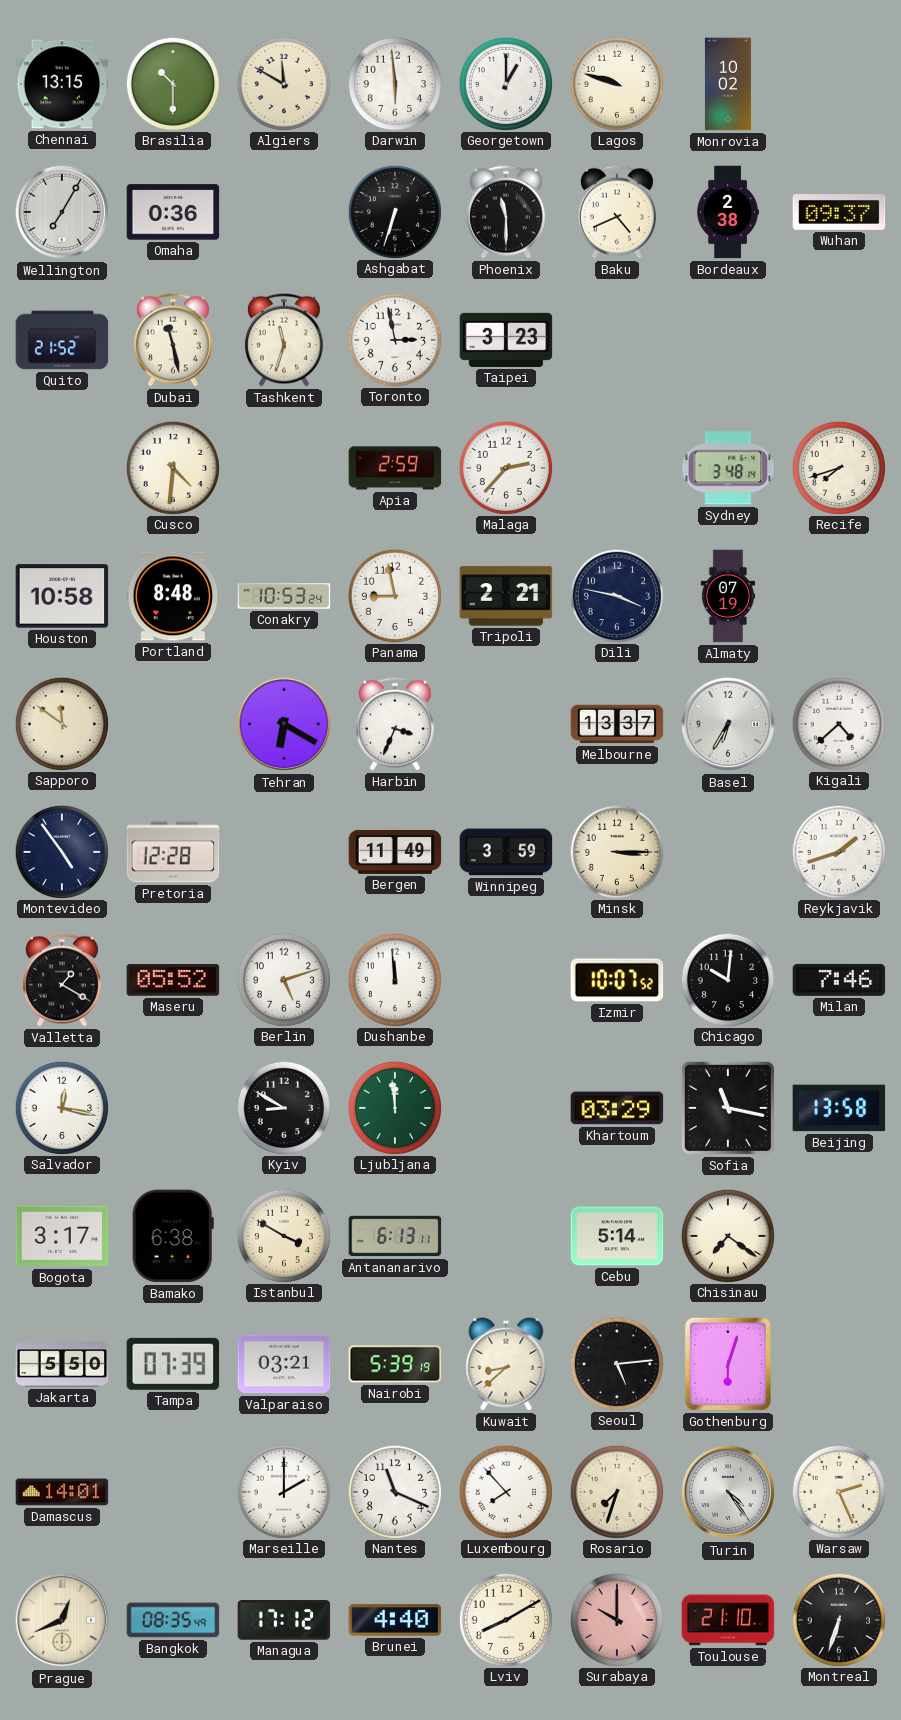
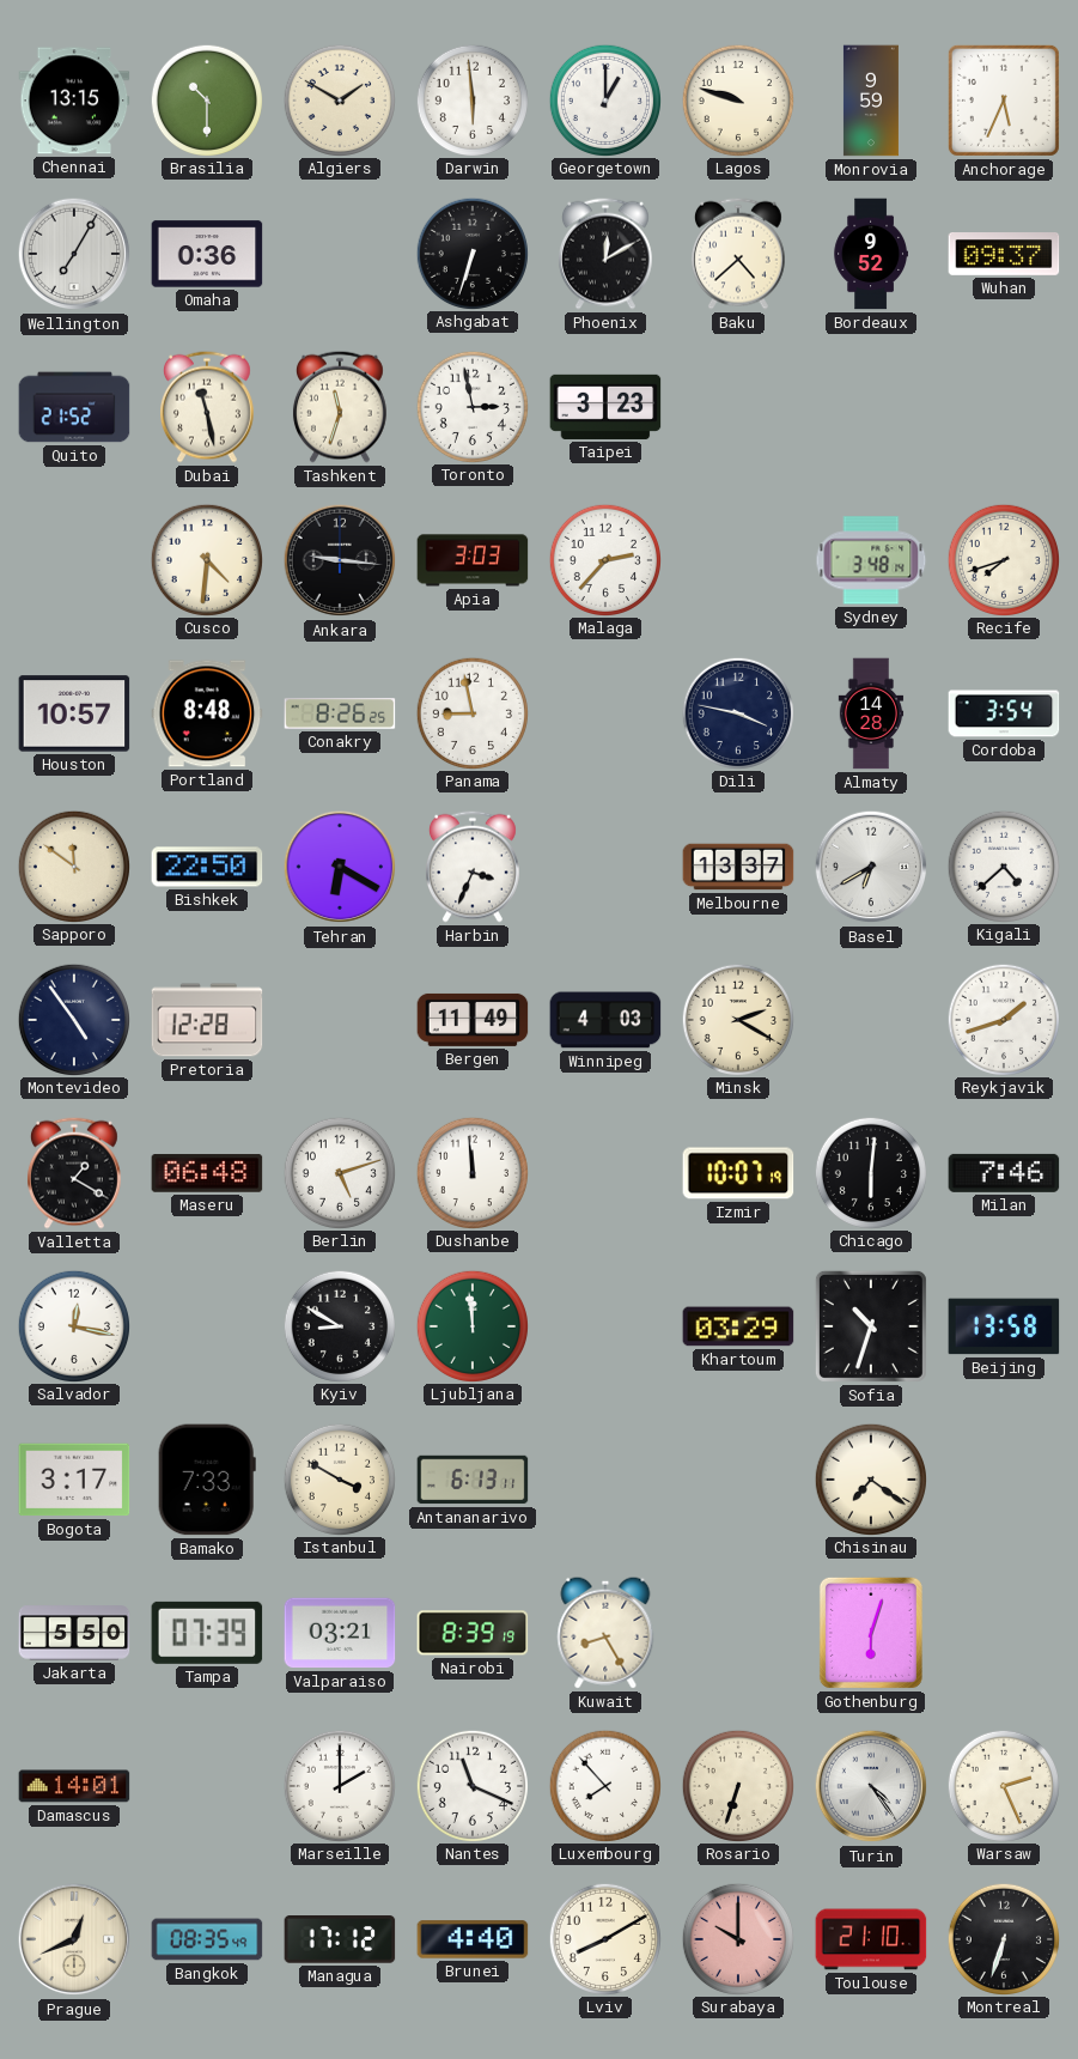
Algiers: 11:50 -> 1:50 (339, 99)
Monrovia: 10:02 -> 9:59 (871, 101)
Anchorage: none -> 5:34 (1004, 101)
Phoenix: 11:30 -> 12:10 (605, 254)
Baku: 4:41 -> 4:38 (738, 254)
Bordeaux: 2:38 -> 9:52 (871, 254)
Ankara: none -> 9:16 (340, 560)
Apia: 2:59 -> 3:03 (473, 560)
Houston: 10:58 -> 10:57 (74, 713)
Conakry: 10:53 -> 8:26 (340, 713)
Tripoli: 2:21 -> none (506, 596)
Almaty: 07:19 -> 14:28 (871, 713)
Cordoba: none -> 3:54 (1004, 713)
Bishkek: none -> 22:50 (207, 867)
Basel: 6:35 -> 6:40 (871, 867)
Winnipeg: 3:59 -> 4:03 (605, 1020)
Minsk: 3:15 -> 2:20 (737, 1019)
Maseru: 05:52 -> 06:48 (207, 1173)
Izmir: 10:07:52 -> 10:07:19 (738, 1173)
Chicago: 10:01 -> 6:01 (870, 1172)
Sofia: 11:17 -> 10:33 (871, 1326)
Bamako: 6:38 -> 7:33 (207, 1480)
Cebu: 5:14 -> none (617, 1236)
Nairobi: 5:39 -> 8:39 (473, 1633)
Kuwait: 8:38 -> 8:25 (605, 1633)
Seoul: 5:14 -> none (616, 1363)
Rosario: 7:33 -> 6:33 (737, 1785)
